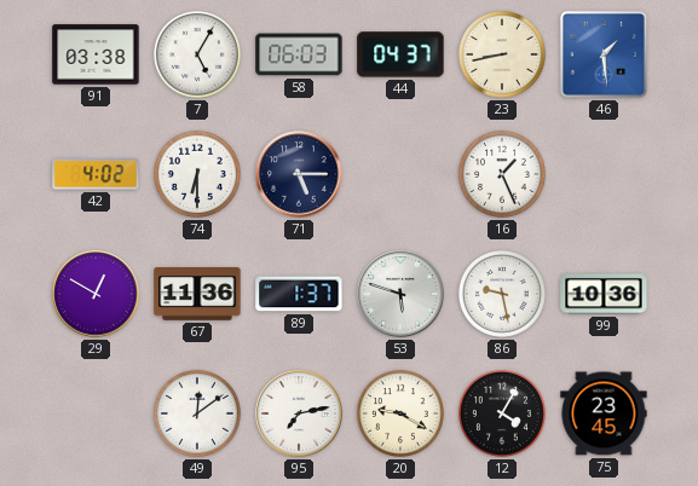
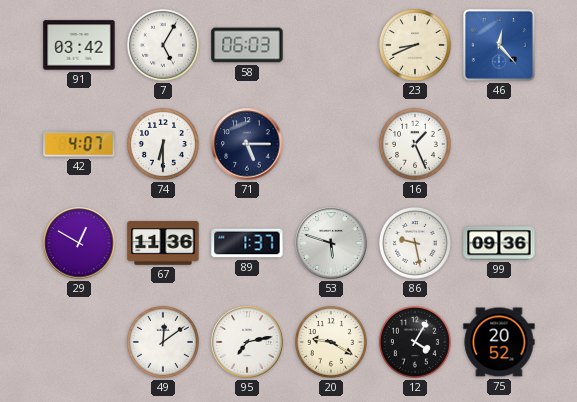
91: 03:38 -> 03:42 (79, 45)
44: 04:37 -> none (400, 54)
23: 8:43 -> 8:41 (415, 45)
46: 1:29 -> 12:23 (499, 45)
42: 4:02 -> 4:07 (79, 144)
99: 10:36 -> 09:36 (499, 243)
75: 23:45 -> 20:52 (499, 342)
